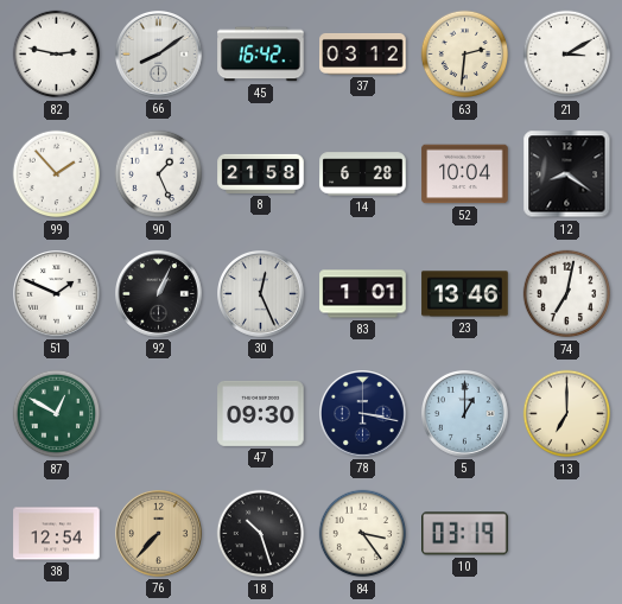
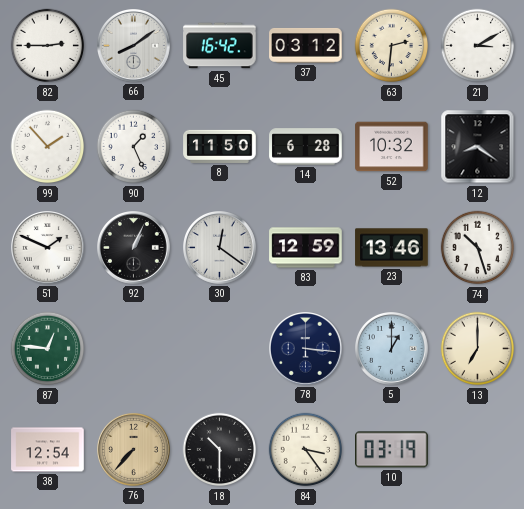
82: 2:47 -> 2:45 (48, 46)
8: 21:58 -> 11:50 (220, 146)
52: 10:04 -> 10:32 (392, 147)
30: 12:26 -> 12:21 (220, 248)
83: 1:01 -> 12:59 (306, 248)
74: 7:02 -> 10:27 (478, 248)
87: 12:50 -> 12:46 (48, 349)
47: 09:30 -> none (261, 413)
78: 3:17 -> 3:16 (306, 349)
18: 10:27 -> 10:30 (220, 450)
